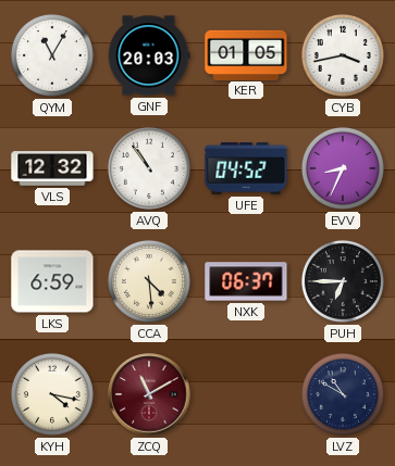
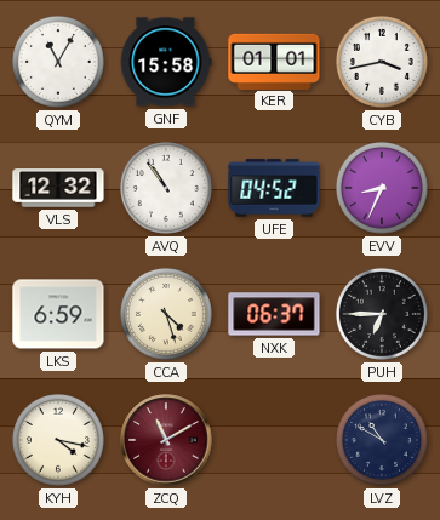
GNF: 20:03 -> 15:58 (166, 62)
KER: 01:05 -> 01:01 (274, 61)
CCA: 4:29 -> 4:27 (166, 314)
